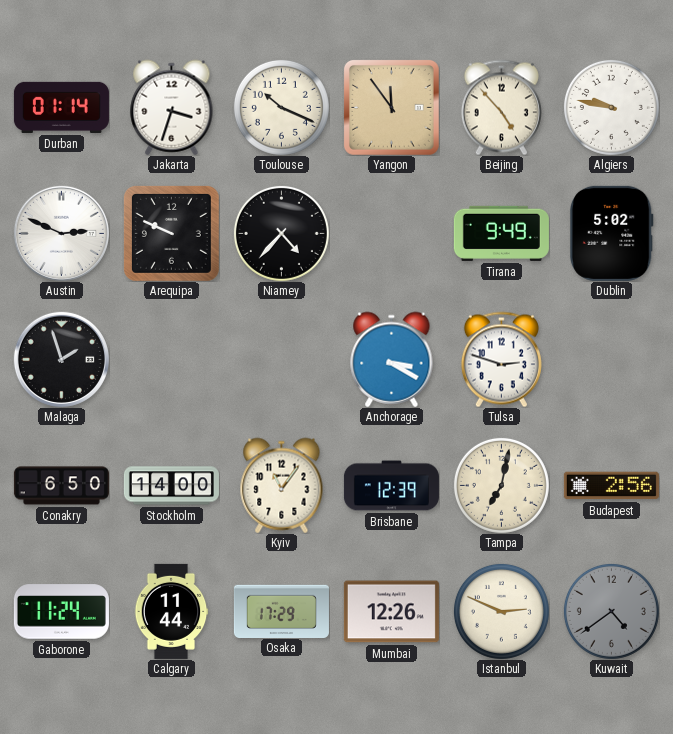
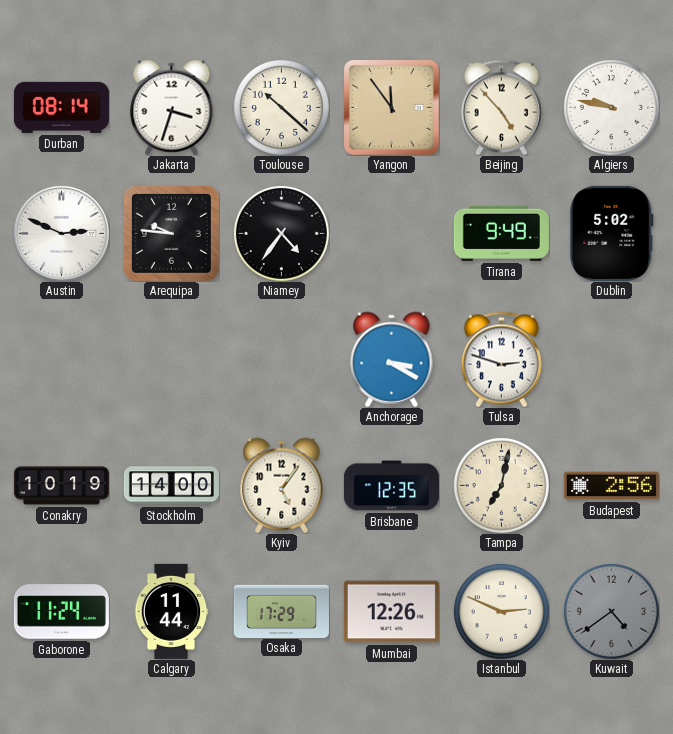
Durban: 01:14 -> 08:14 (61, 107)
Toulouse: 10:19 -> 10:22 (281, 107)
Arequipa: 9:49 -> 9:46 (171, 233)
Niamey: 4:37 -> 4:36 (281, 233)
Malaga: 1:57 -> none (61, 359)
Conakry: 6:50 -> 10:19 (61, 486)
Kyiv: 11:06 -> 5:06 (282, 485)
Brisbane: 12:39 -> 12:35 (391, 486)
